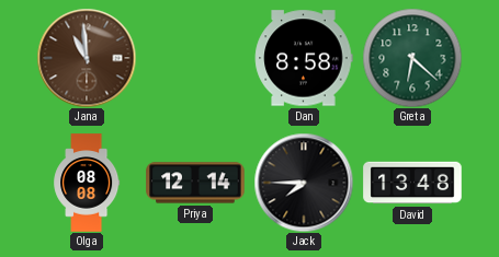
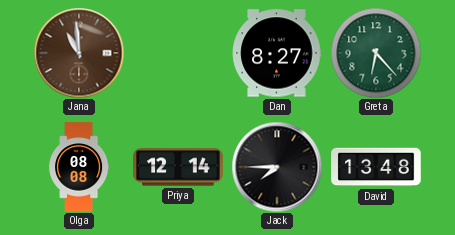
Dan: 8:58 -> 8:27 (277, 53)
Greta: 6:22 -> 6:23 (376, 53)
